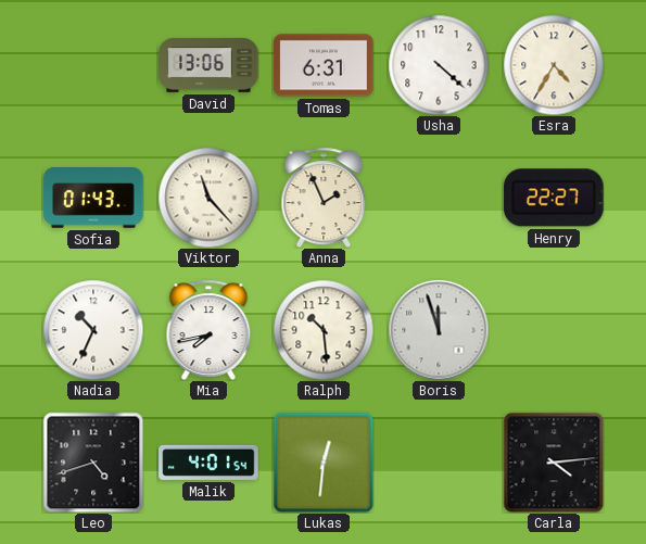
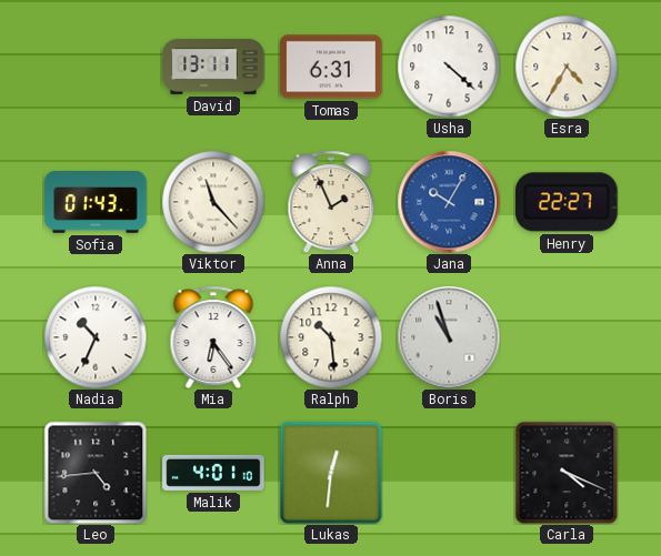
David: 13:06 -> 13:11 (213, 67)
Jana: none -> 10:05 (449, 202)
Mia: 7:43 -> 6:24 (213, 336)
Boris: 11:57 -> 10:57 (449, 337)
Leo: 4:42 -> 4:44 (96, 473)
Malik: 4:01:54 -> 4:01:10 (213, 473)
Carla: 4:14 -> 4:19 (567, 473)
